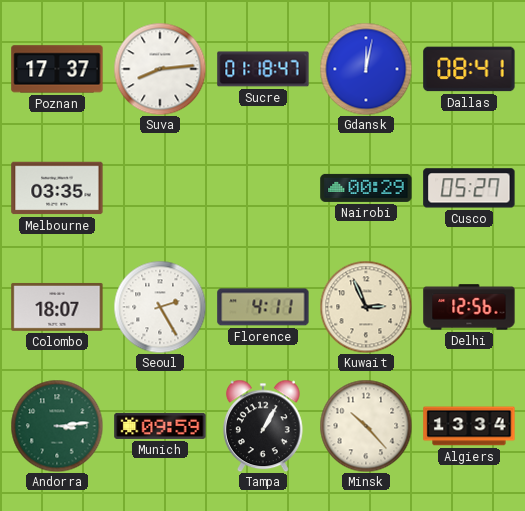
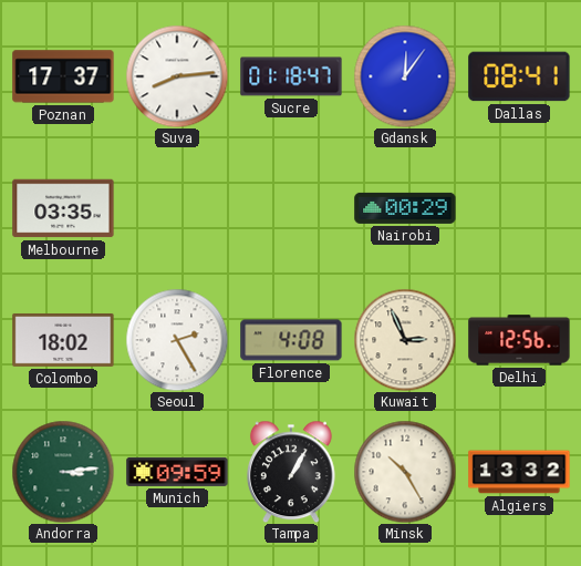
Gdansk: 12:02 -> 12:06 (405, 76)
Cusco: 05:27 -> none (469, 188)
Colombo: 18:07 -> 18:02 (63, 340)
Florence: 4:11 -> 4:08 (291, 340)
Minsk: 10:23 -> 10:25 (405, 472)
Algiers: 13:34 -> 13:32 (519, 472)
